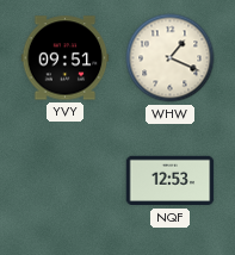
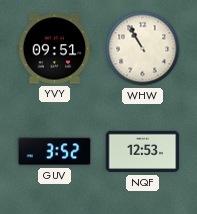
WHW: 1:19 -> 10:55 (143, 49)
GUV: none -> 3:52 (55, 152)
